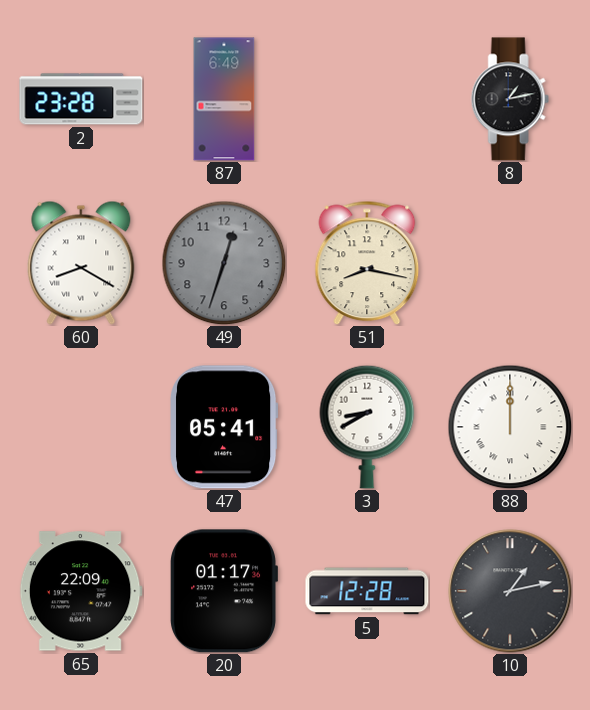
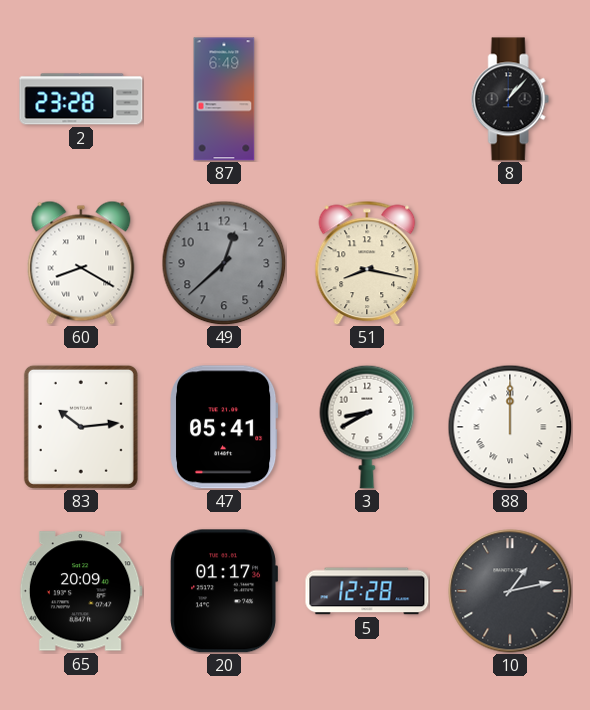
8: 1:13 -> 1:07 (510, 99)
49: 12:33 -> 12:38 (224, 263)
83: none -> 10:14 (81, 427)
65: 22:09 -> 20:09 (81, 591)
